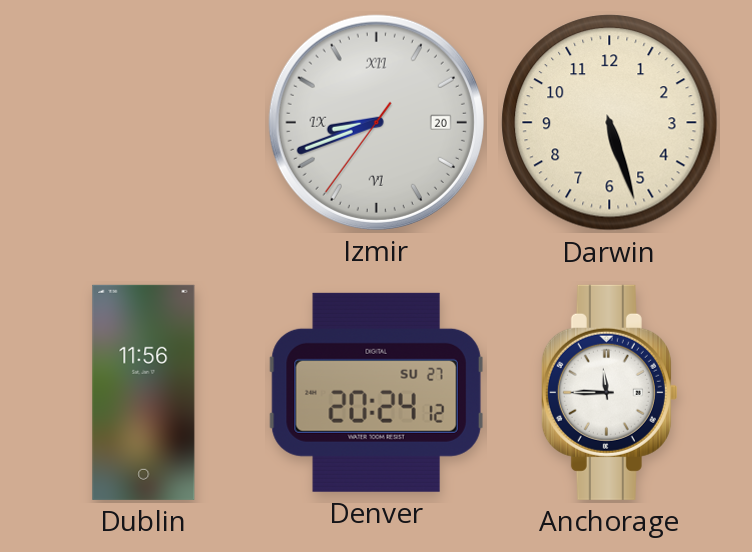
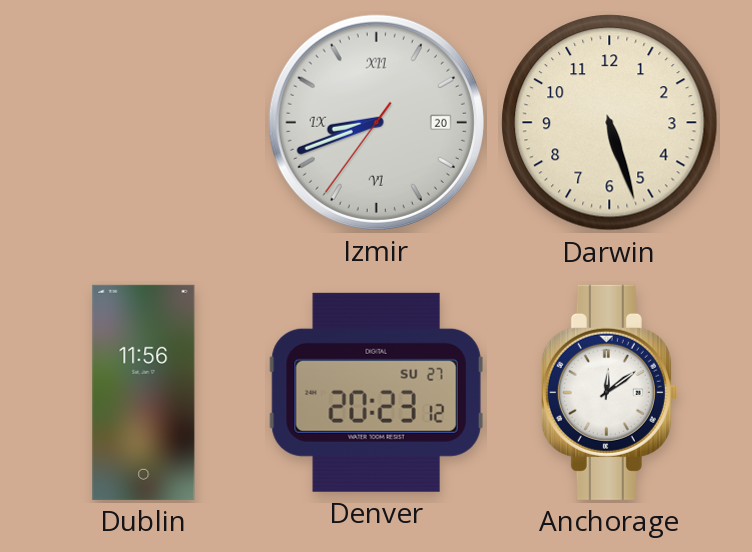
Denver: 20:24 -> 20:23 (376, 392)
Anchorage: 11:45 -> 12:09 (609, 392)
